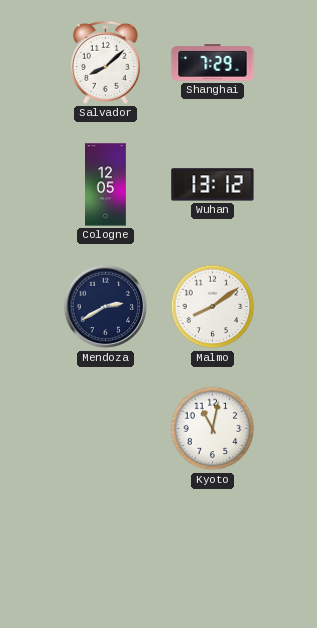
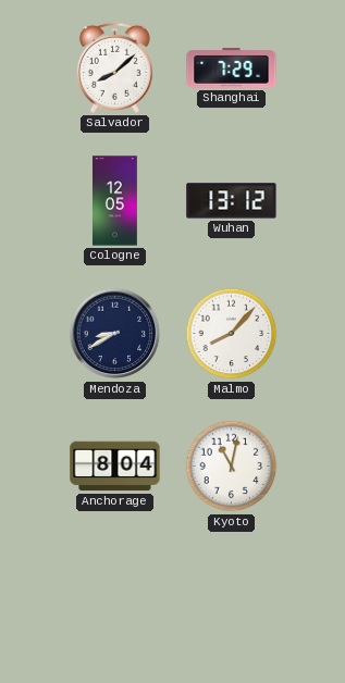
Mendoza: 2:40 -> 8:40 (115, 334)
Malmo: 8:09 -> 8:07 (232, 334)
Anchorage: none -> 8:04 (115, 467)
